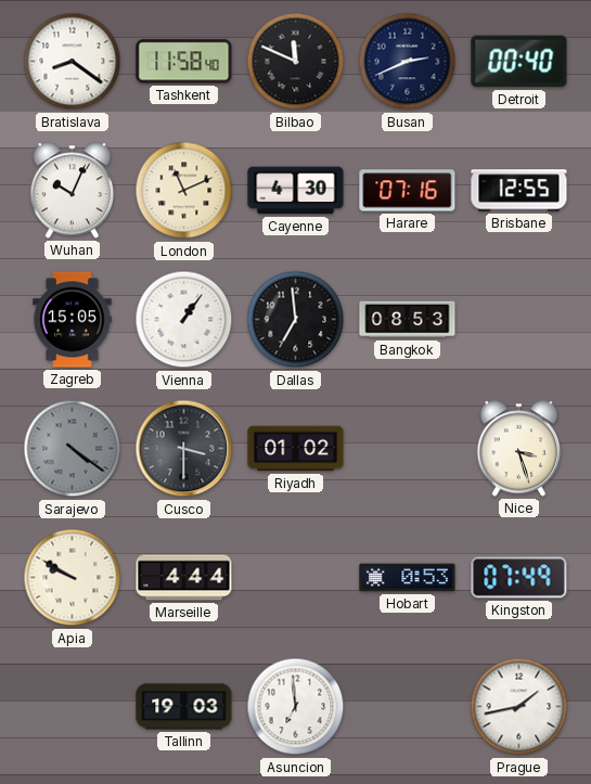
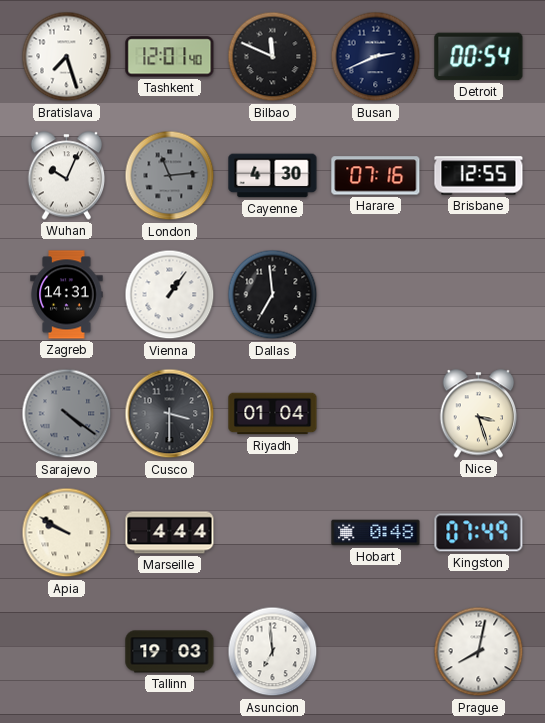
Bratislava: 8:21 -> 7:27 (67, 57)
Tashkent: 11:58 -> 12:01 (170, 57)
Detroit: 00:40 -> 00:54 (479, 57)
London: 11:11 -> 11:14 (170, 176)
London dial: cream -> grey (170, 176)
Zagreb: 15:05 -> 14:31 (67, 295)
Bangkok: 08:53 -> none (408, 320)
Riyadh: 01:02 -> 01:04 (273, 414)
Hobart: 0:53 -> 0:48 (376, 533)
Prague: 1:43 -> 8:02 (479, 652)
